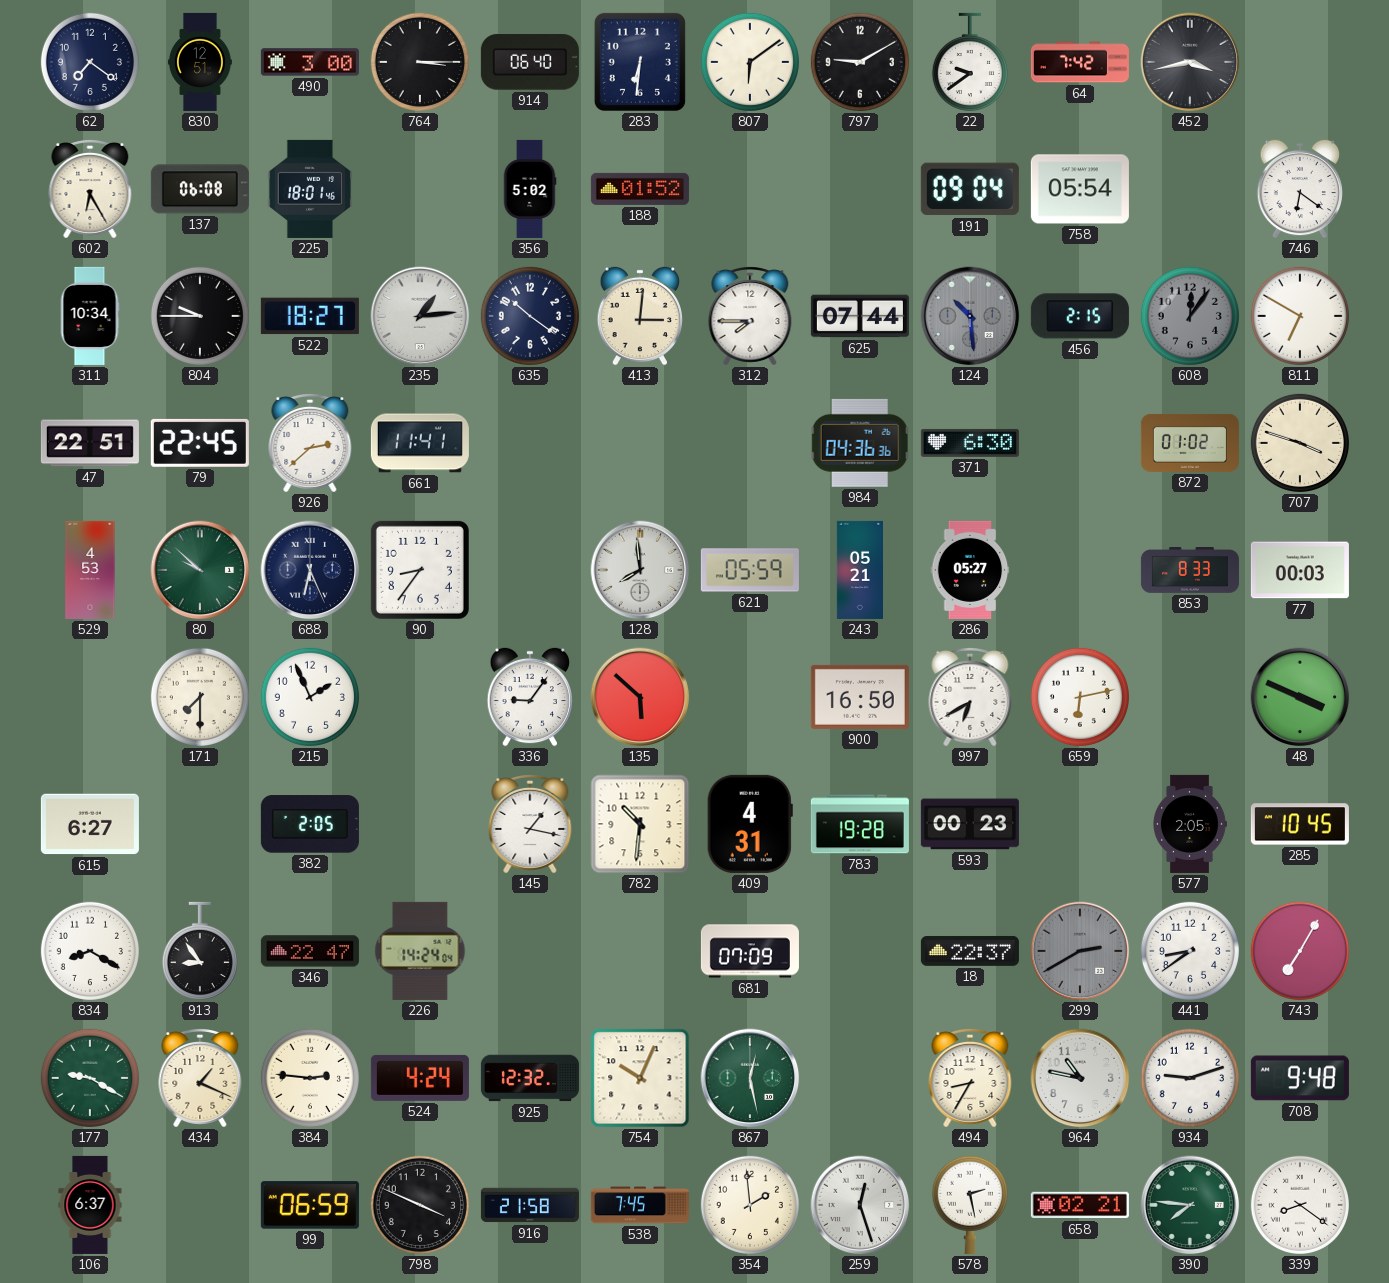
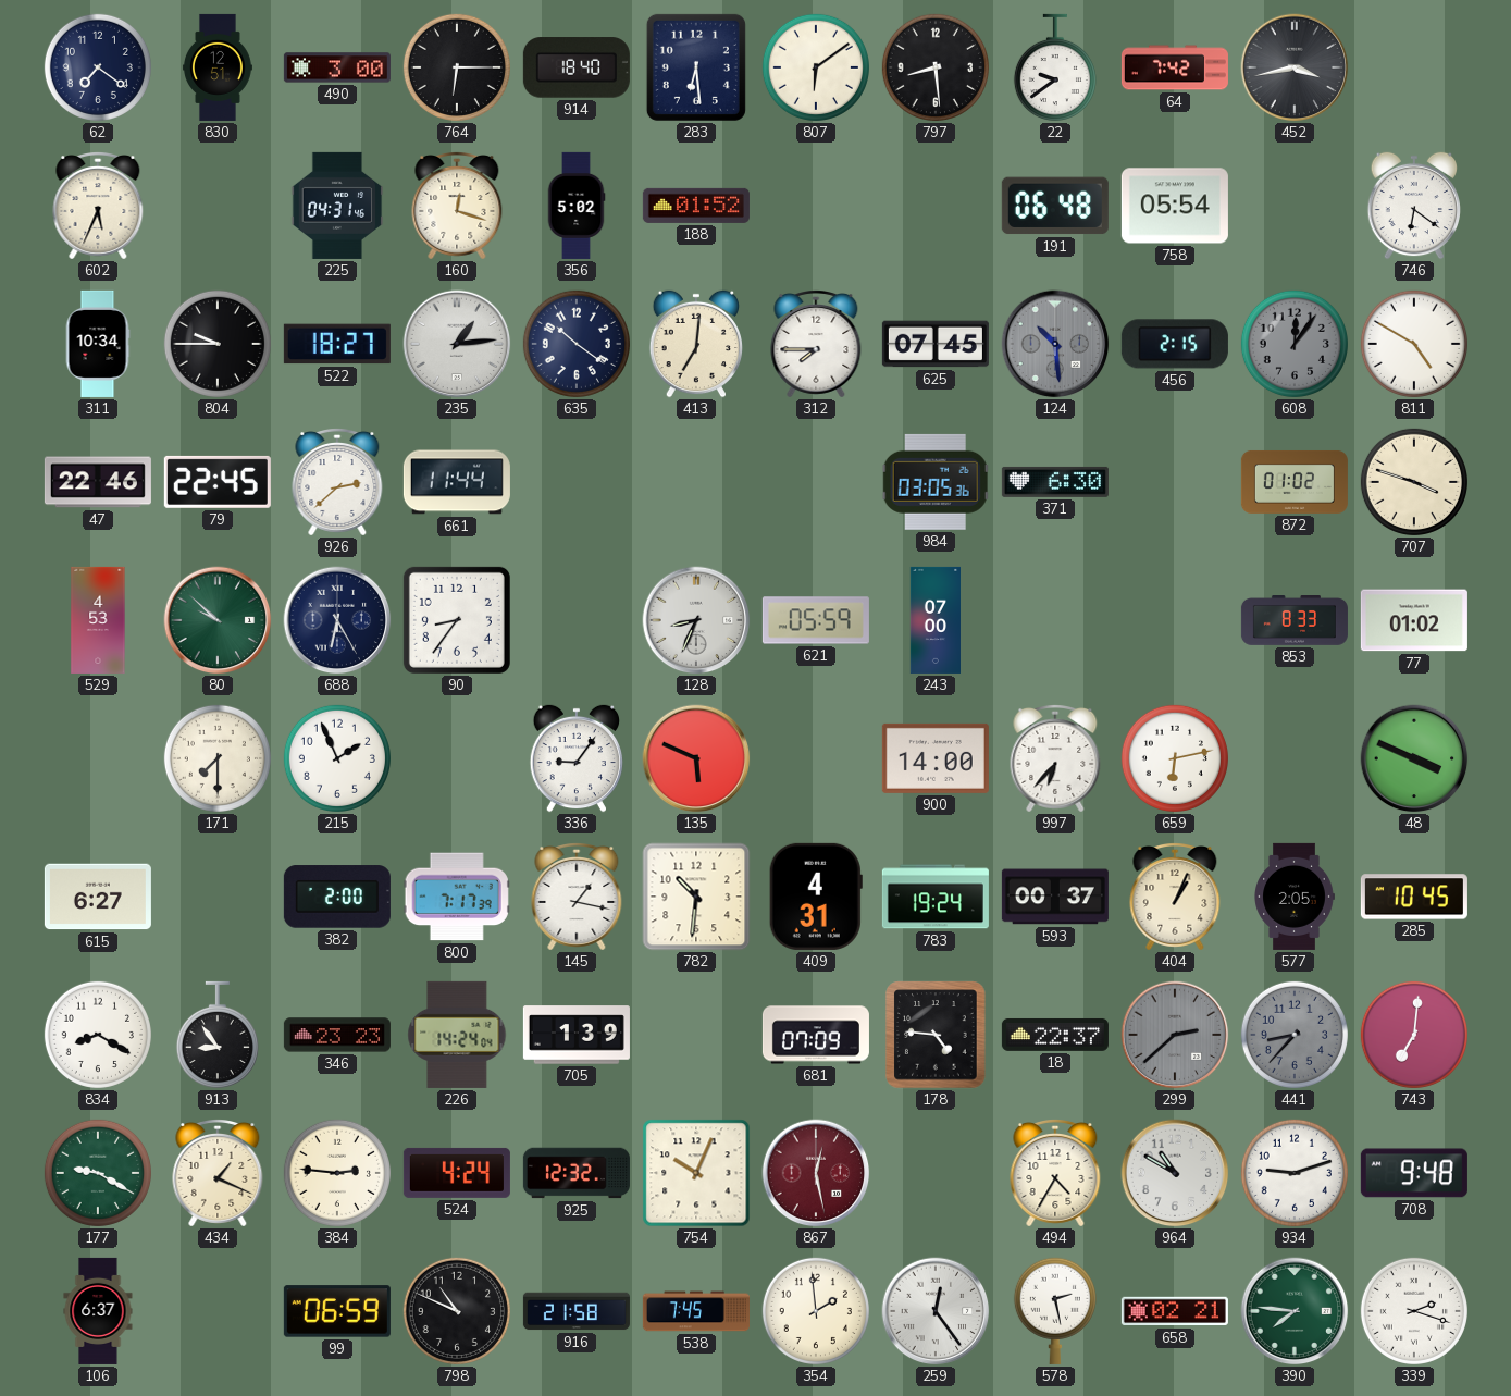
764: 3:15 -> 6:15 (457, 67)
914: 06:40 -> 18:40 (577, 67)
283: 6:31 -> 6:29 (696, 67)
797: 9:10 -> 8:29 (936, 67)
602: 6:25 -> 5:34 (98, 207)
137: 06:08 -> none (200, 189)
225: 18:01 -> 04:31 (337, 206)
160: none -> 12:18 (457, 207)
191: 09:04 -> 06:48 (1055, 206)
413: 3:01 -> 7:01 (695, 344)
625: 07:44 -> 07:45 (936, 344)
811: 6:50 -> 4:50 (1414, 344)
47: 22:51 -> 22:46 (98, 482)
661: 11:41 -> 11:44 (457, 482)
984: 04:36 -> 03:05 (936, 482)
688: 6:26 -> 6:25 (337, 620)
128: 7:59 -> 8:34 (696, 620)
243: 05:21 -> 07:00 (936, 620)
286: 05:27 -> none (970, 570)
77: 00:03 -> 01:02 (1414, 620)
135: 5:52 -> 5:49 (696, 758)
900: 16:50 -> 14:00 (936, 758)
997: 6:40 -> 6:37 (1055, 759)
382: 2:05 -> 2:00 (337, 897)
800: none -> 7:17 (457, 897)
783: 19:28 -> 19:24 (936, 897)
593: 00:23 -> 00:37 (1055, 897)
404: none -> 1:04 (1175, 898)
346: 22:47 -> 23:23 (337, 1035)
705: none -> 1:39 (577, 1035)
178: none -> 4:46 (936, 1035)
299: 2:40 -> 2:38 (1175, 1035)
441: 8:39 -> 8:37 (1295, 1035)
441 dial: white -> grey (1295, 1035)
743: 7:05 -> 7:01 (1414, 1035)
867 dial: green -> burgundy (816, 1173)
494: 8:35 -> 4:35 (1055, 1174)
964: 10:47 -> 10:50 (1175, 1173)
798: 3:49 -> 10:49 (457, 1311)
259: 12:27 -> 12:24 (936, 1311)
339: 8:21 -> 2:18 (1414, 1311)
